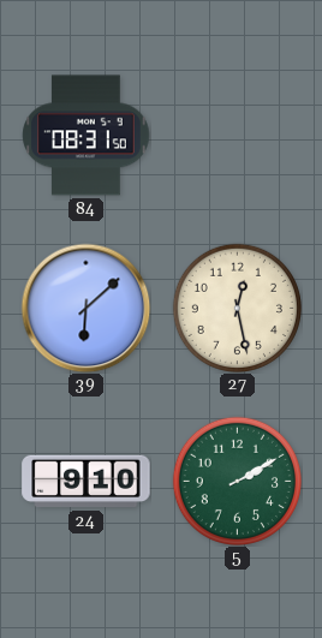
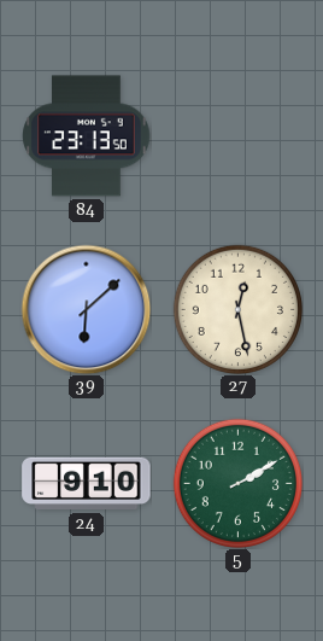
84: 08:31 -> 23:13 (87, 136)
